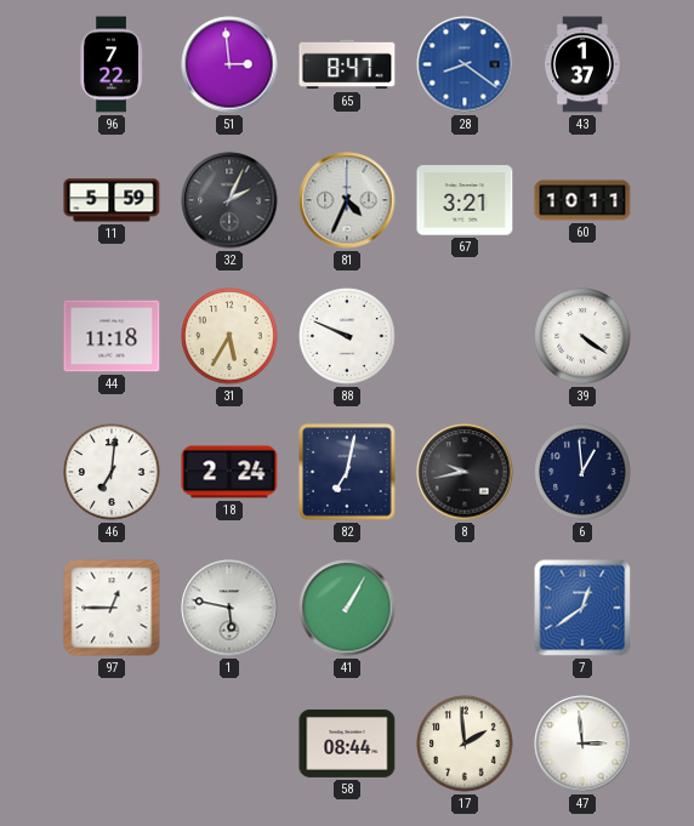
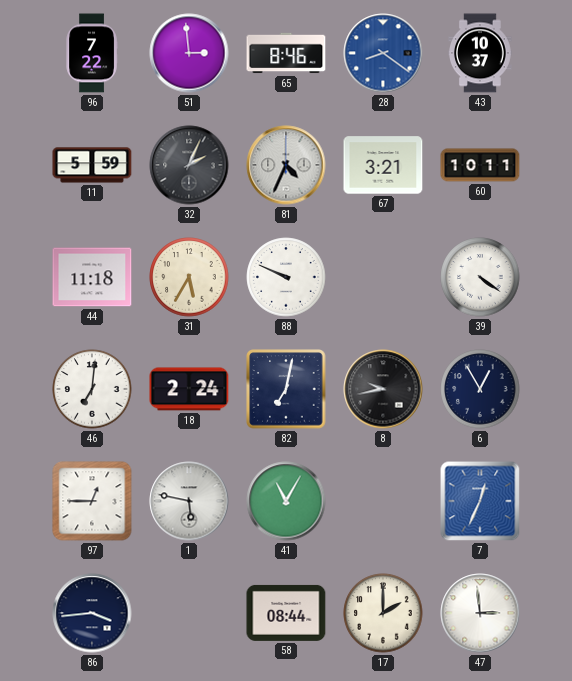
65: 8:47 -> 8:46 (286, 53)
43: 1:37 -> 10:37 (480, 53)
6: 12:59 -> 12:55 (480, 389)
41: 1:05 -> 11:05 (286, 501)
7: 12:39 -> 12:34 (480, 501)
86: none -> 3:44 (92, 613)
17: 1:59 -> 2:00 (383, 613)
